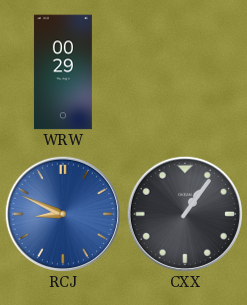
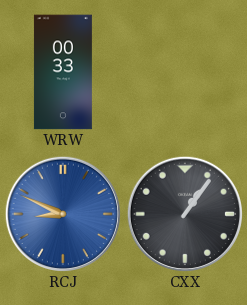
WRW: 00:29 -> 00:33 (63, 72)
